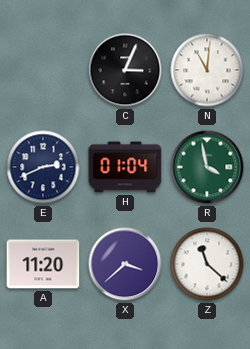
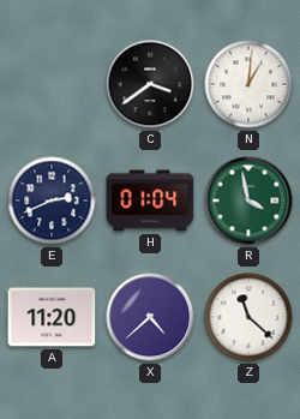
C: 3:04 -> 3:39 (150, 84)
N: 11:01 -> 1:01 (248, 84)
X: 3:38 -> 4:38 (150, 317)
